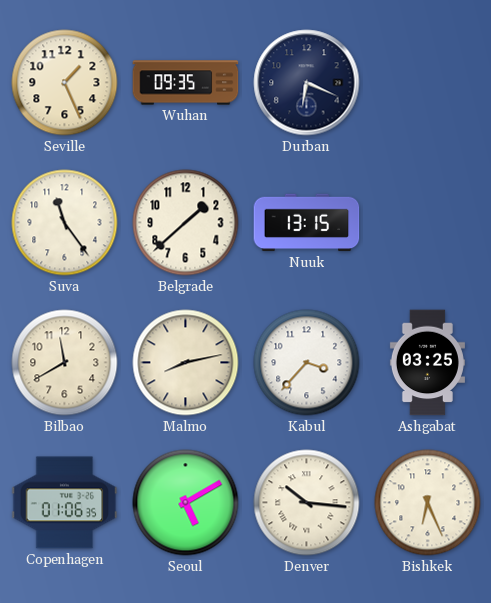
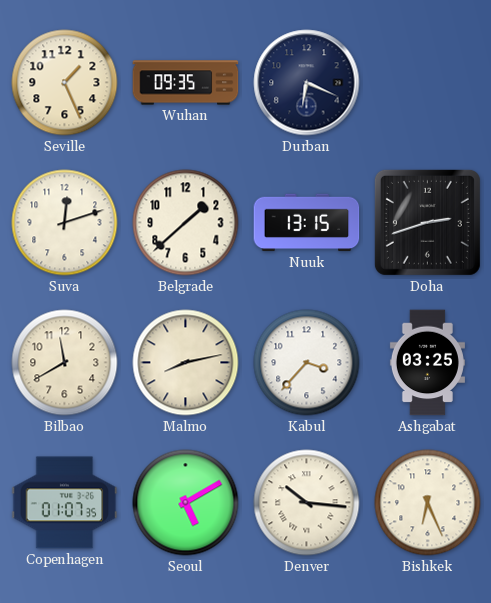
Suva: 11:24 -> 12:12 (65, 223)
Doha: none -> 2:42 (427, 222)
Copenhagen: 01:06 -> 01:07 (65, 503)
